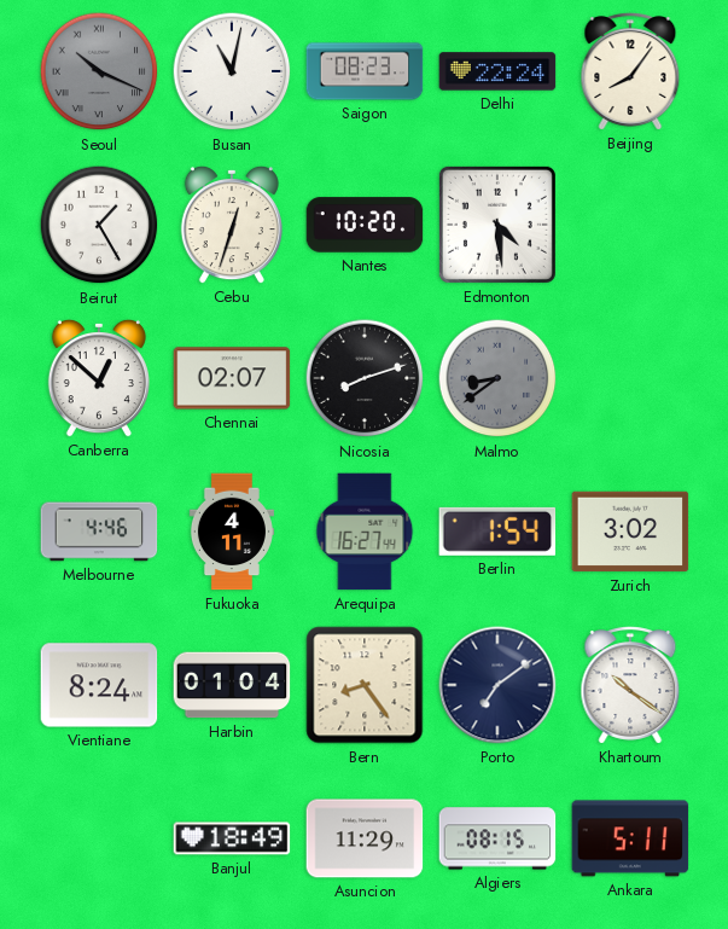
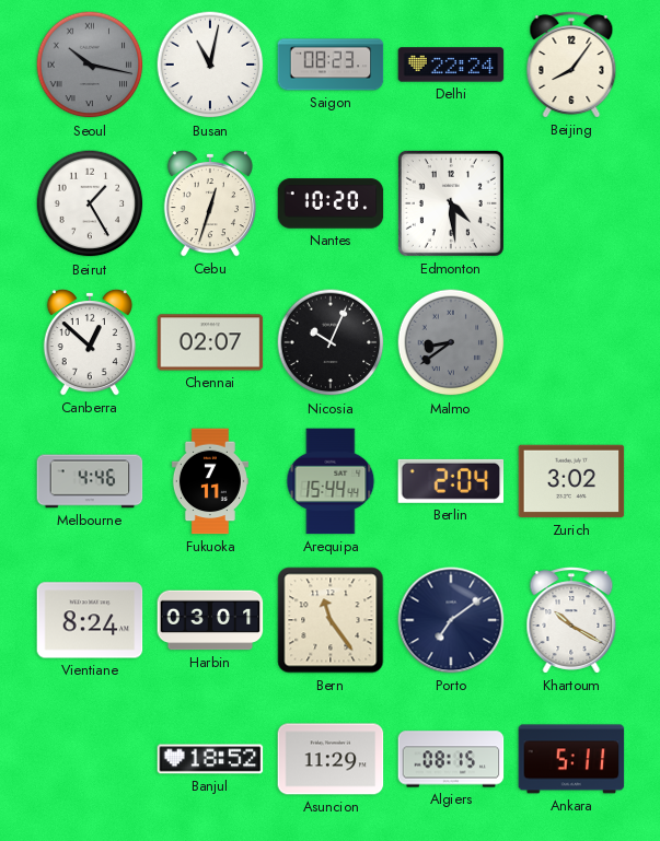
Seoul: 10:19 -> 10:17 (90, 65)
Nicosia: 8:12 -> 10:04 (331, 342)
Fukuoka: 4:11 -> 7:11 (210, 481)
Arequipa: 16:27 -> 15:44 (331, 481)
Berlin: 1:54 -> 2:04 (451, 481)
Harbin: 01:04 -> 03:01 (210, 620)
Bern: 8:24 -> 11:24 (331, 620)
Khartoum: 10:21 -> 10:20 (571, 620)
Banjul: 18:49 -> 18:52 (210, 759)
